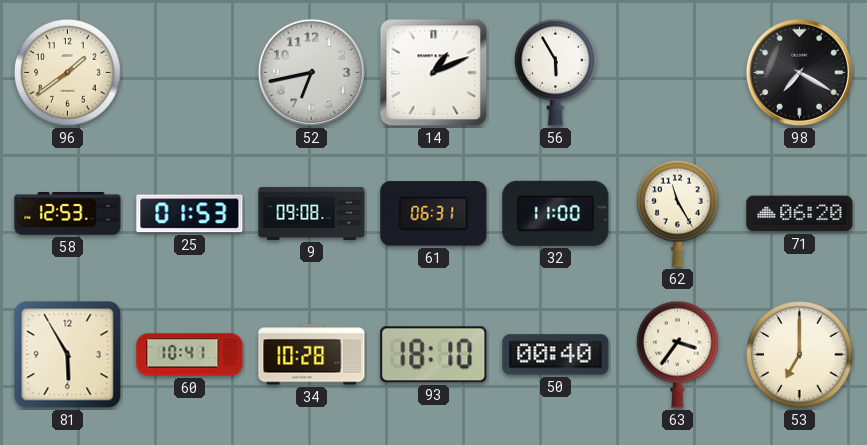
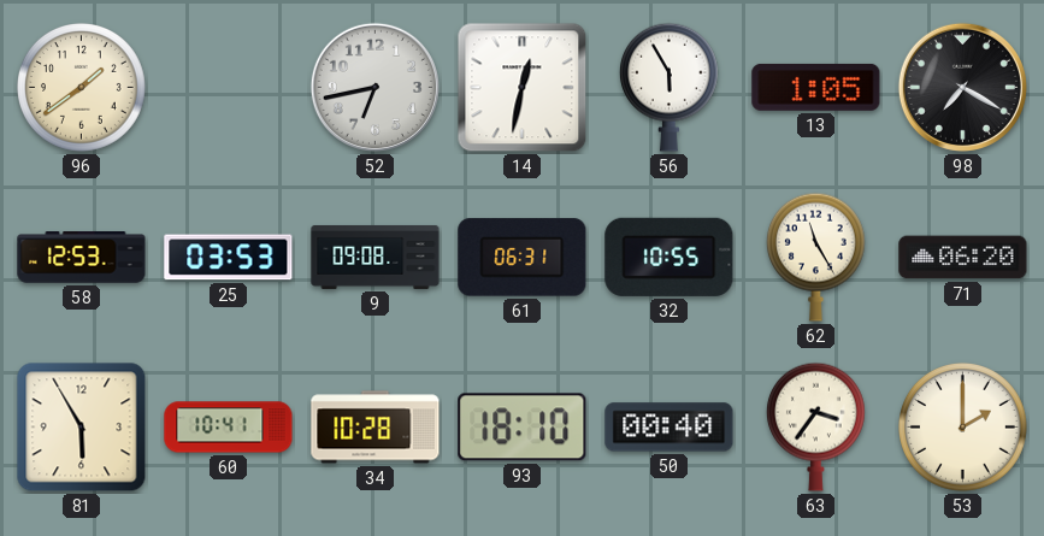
14: 1:11 -> 12:32 (523, 88)
13: none -> 1:05 (816, 87)
25: 01:53 -> 03:53 (229, 258)
32: 11:00 -> 10:55 (670, 257)
53: 7:00 -> 2:00 (963, 428)
